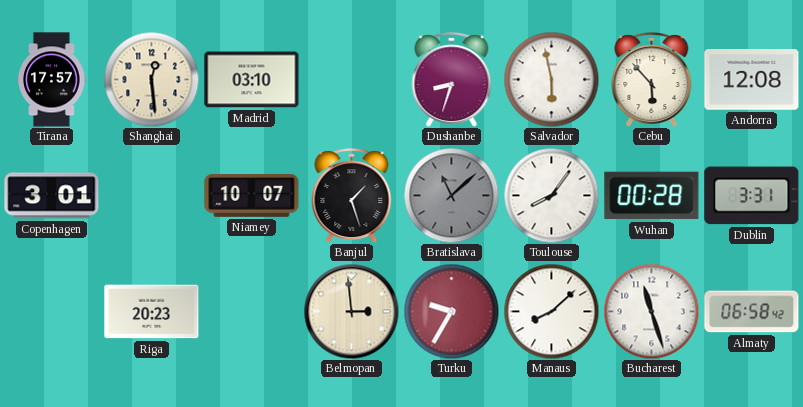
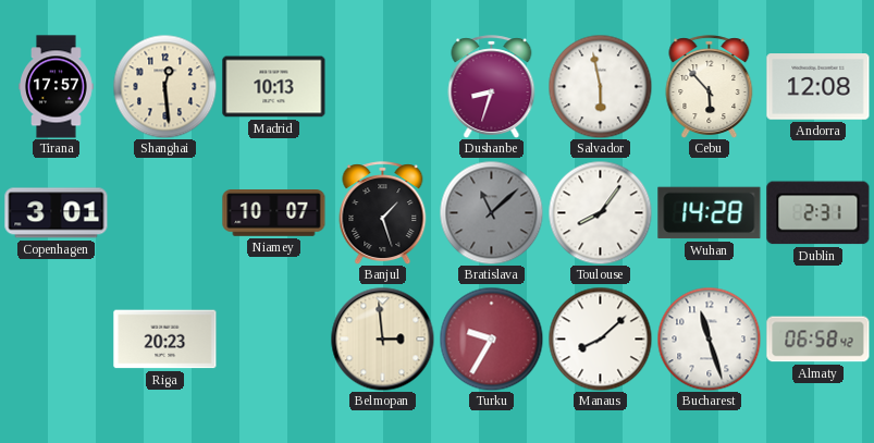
Madrid: 03:10 -> 10:13 (274, 87)
Wuhan: 00:28 -> 14:28 (710, 213)
Dublin: 3:31 -> 2:31 (818, 213)
